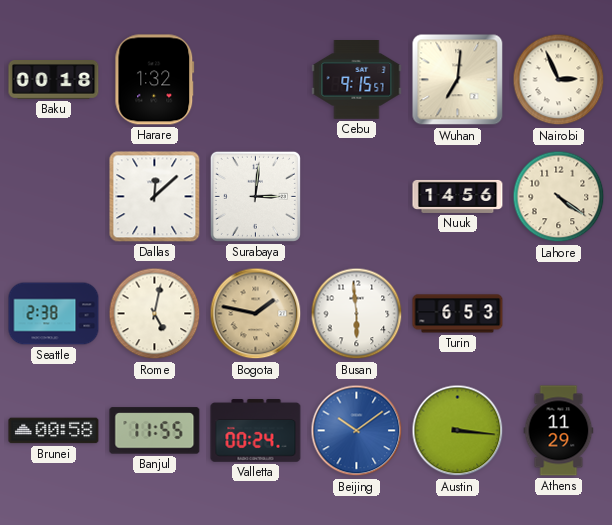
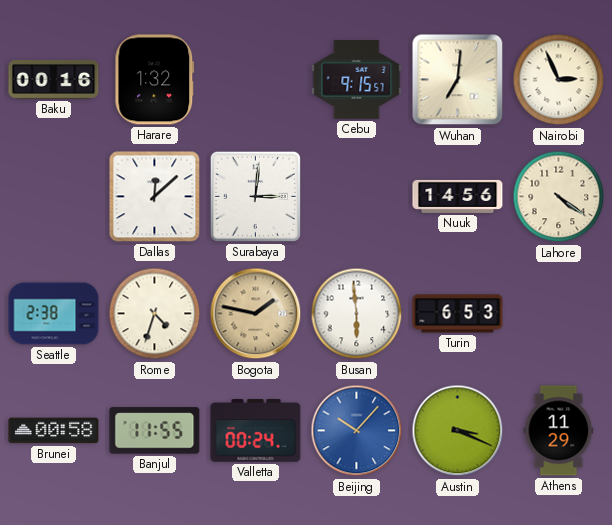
Baku: 00:18 -> 00:16 (54, 80)
Rome: 5:02 -> 4:33 (155, 314)
Beijing: 10:09 -> 10:07 (357, 431)
Austin: 3:16 -> 3:19 (458, 431)
